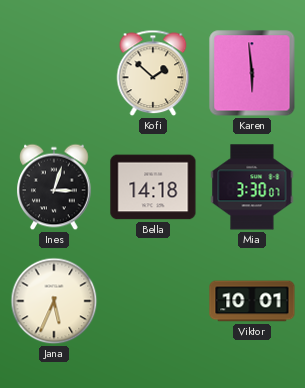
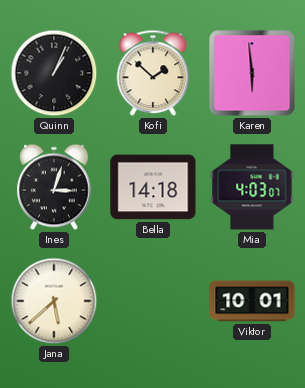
Quinn: none -> 1:04 (54, 73)
Mia: 3:30 -> 4:03 (252, 187)
Jana: 5:34 -> 5:38 (54, 301)
